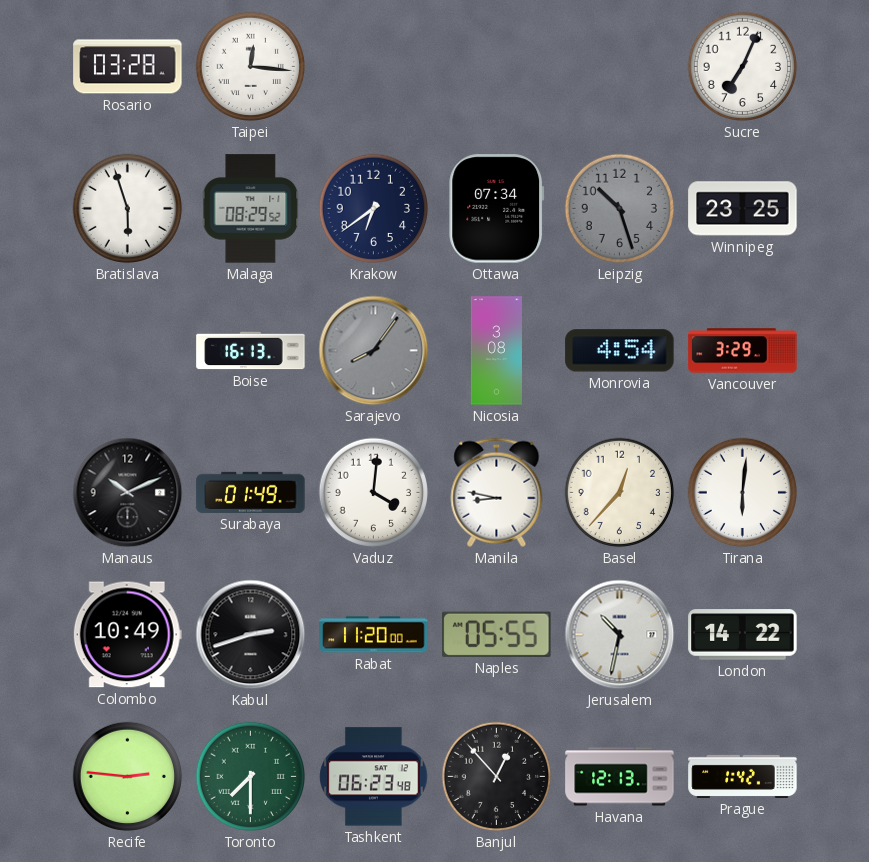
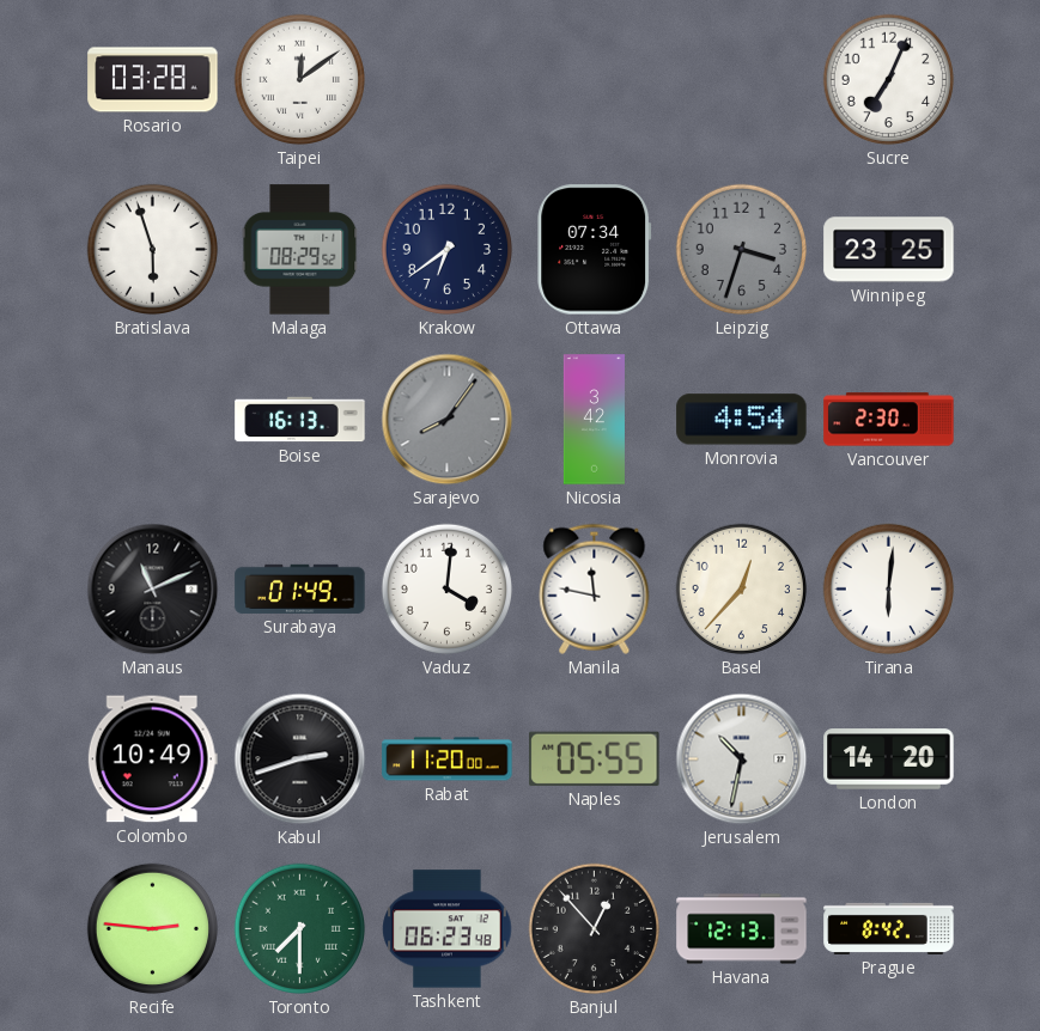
Taipei: 12:16 -> 12:09 (300, 80)
Leipzig: 10:27 -> 3:33 (742, 250)
Nicosia: 3:08 -> 3:42 (594, 420)
Vancouver: 3:29 -> 2:30 (889, 420)
Manaus: 10:11 -> 11:11 (153, 590)
Manila: 8:47 -> 11:47 (595, 588)
London: 14:22 -> 14:20 (889, 759)
Prague: 1:42 -> 8:42 (889, 928)
